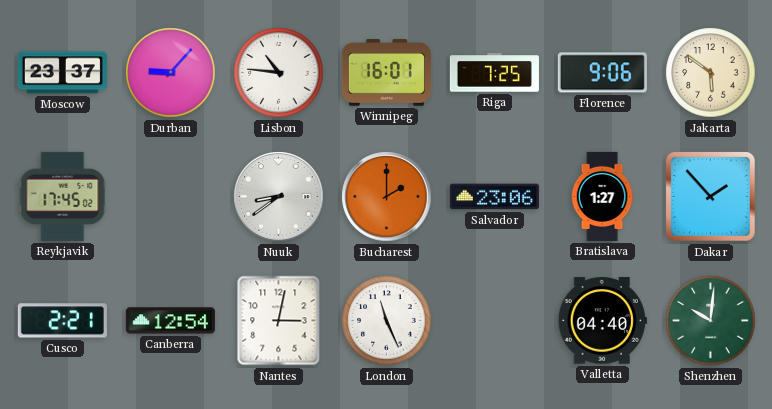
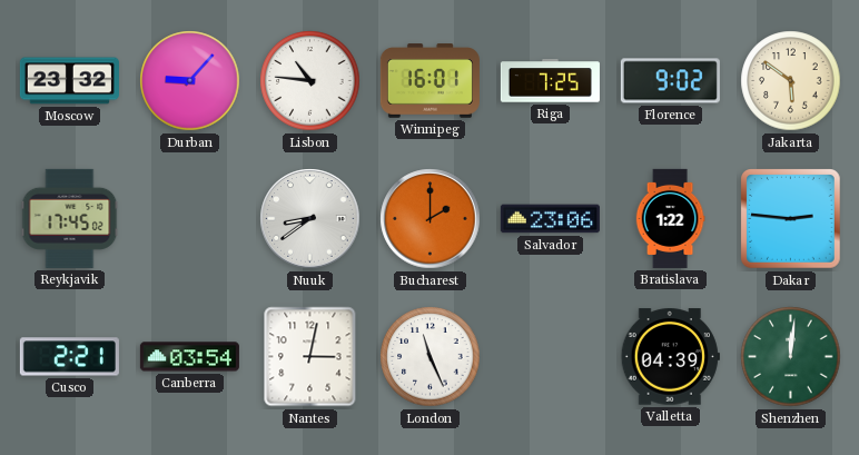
Moscow: 23:37 -> 23:32 (69, 81)
Florence: 9:06 -> 9:02 (670, 81)
Bratislava: 1:27 -> 1:22 (670, 218)
Dakar: 1:53 -> 2:46 (791, 219)
Canberra: 12:54 -> 03:54 (189, 357)
Valletta: 04:40 -> 04:39 (670, 357)
Shenzhen: 10:01 -> 12:01 (791, 357)
